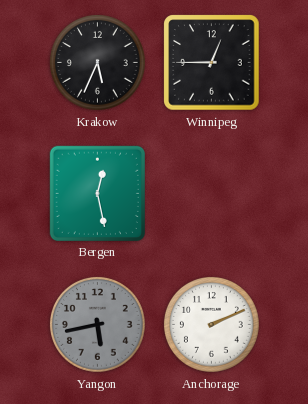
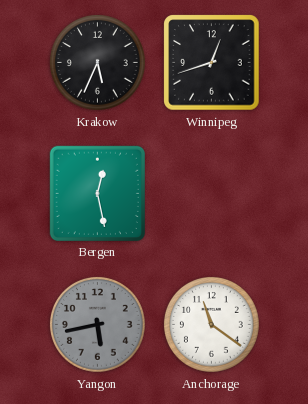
Winnipeg: 12:45 -> 12:42 (212, 63)
Anchorage: 2:11 -> 11:21 (211, 324)
